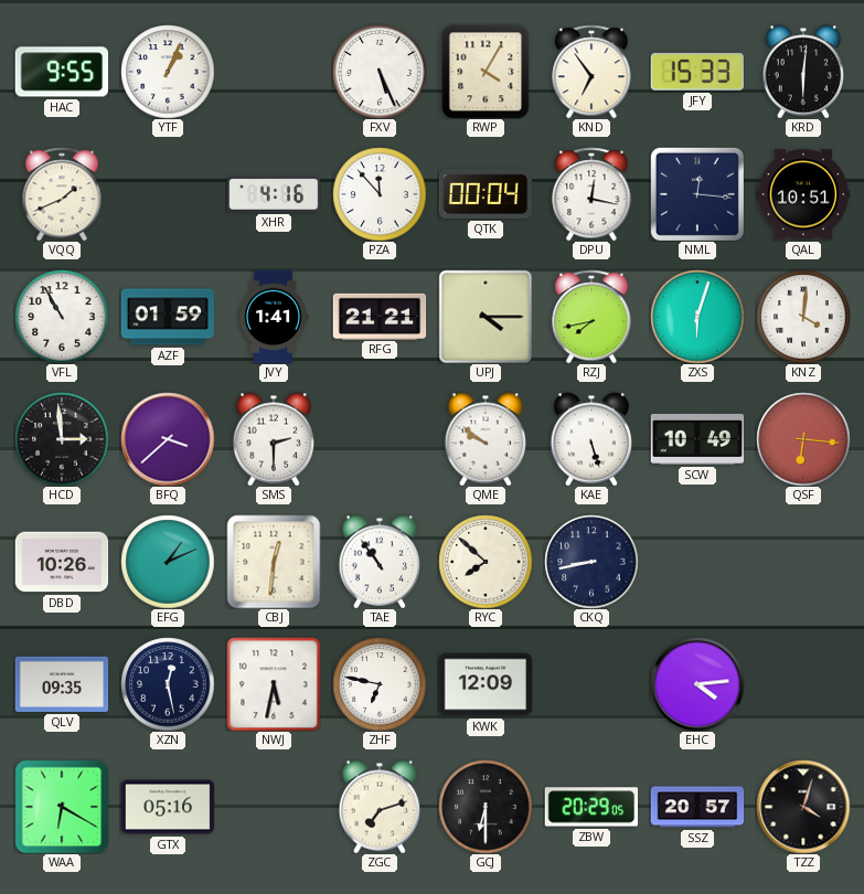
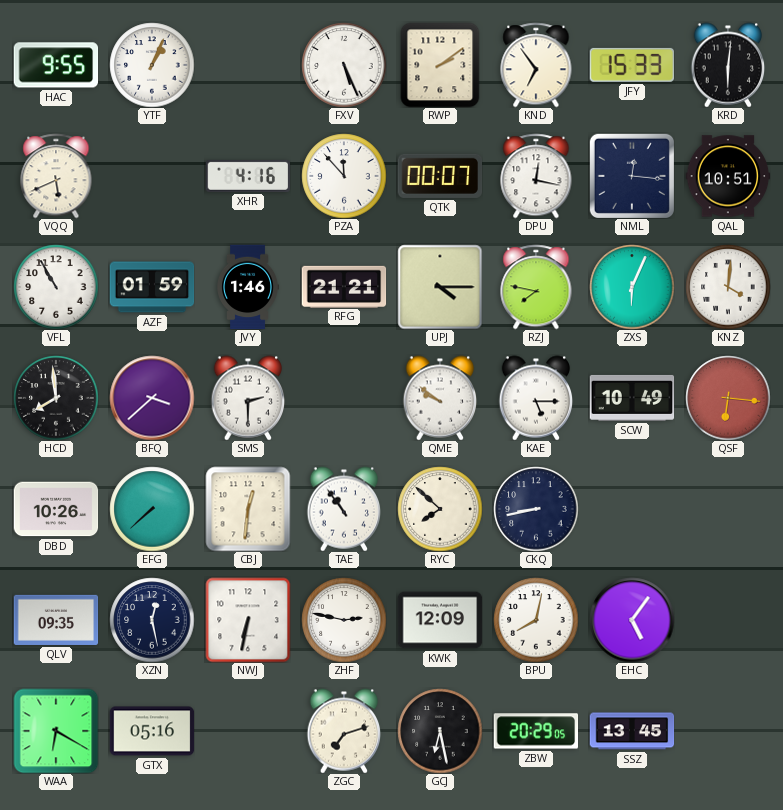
RWP: 4:05 -> 2:09 (440, 65)
VQQ: 1:41 -> 5:41 (56, 176)
QTK: 00:04 -> 00:07 (440, 176)
JVY: 1:41 -> 1:46 (248, 287)
RZJ: 7:43 -> 7:47 (536, 287)
ZXS: 6:03 -> 6:04 (632, 287)
HCD: 2:59 -> 7:59 (56, 398)
KAE: 5:27 -> 5:15 (536, 398)
EFG: 1:11 -> 7:38 (152, 509)
NWJ: 5:32 -> 6:32 (248, 620)
ZHF: 6:47 -> 2:47 (344, 620)
BPU: none -> 8:02 (536, 620)
EHC: 4:14 -> 5:06 (632, 620)
GCJ: 6:30 -> 6:28 (440, 731)
SSZ: 20:57 -> 13:45 (632, 731)
TZZ: 4:03 -> none (803, 807)
